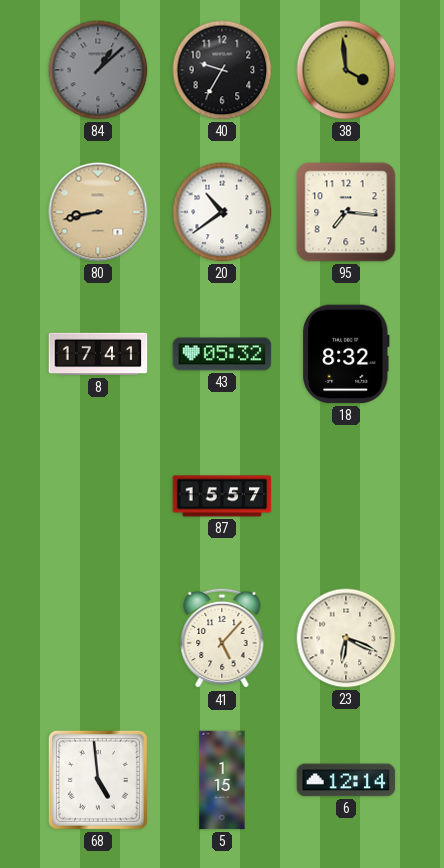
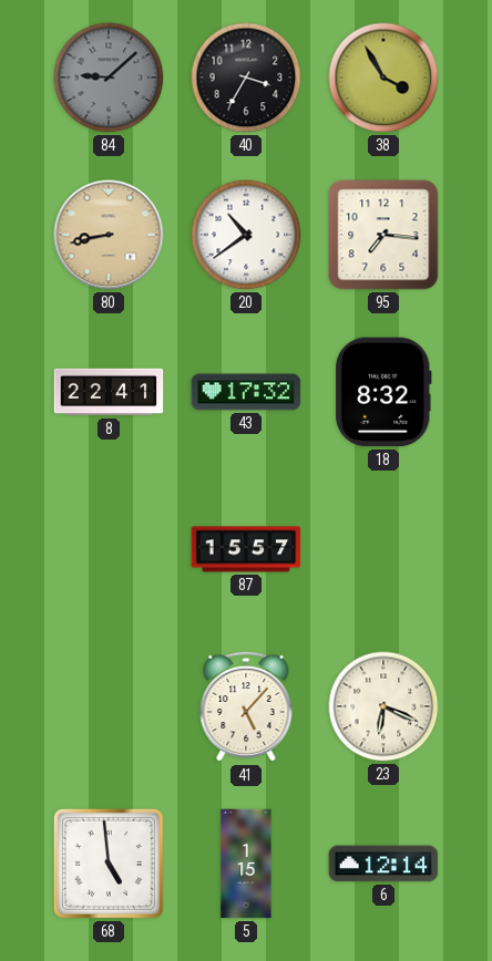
84: 1:08 -> 9:08 (109, 77)
40: 9:35 -> 3:35 (246, 77)
38: 3:59 -> 3:55 (383, 77)
8: 17:41 -> 22:41 (109, 392)
43: 05:32 -> 17:32 (246, 392)
